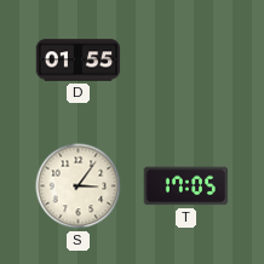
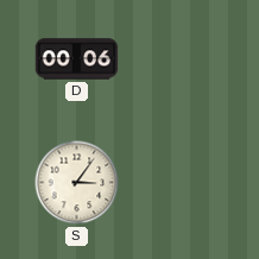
D: 01:55 -> 00:06 (77, 59)
T: 17:05 -> none (186, 186)
